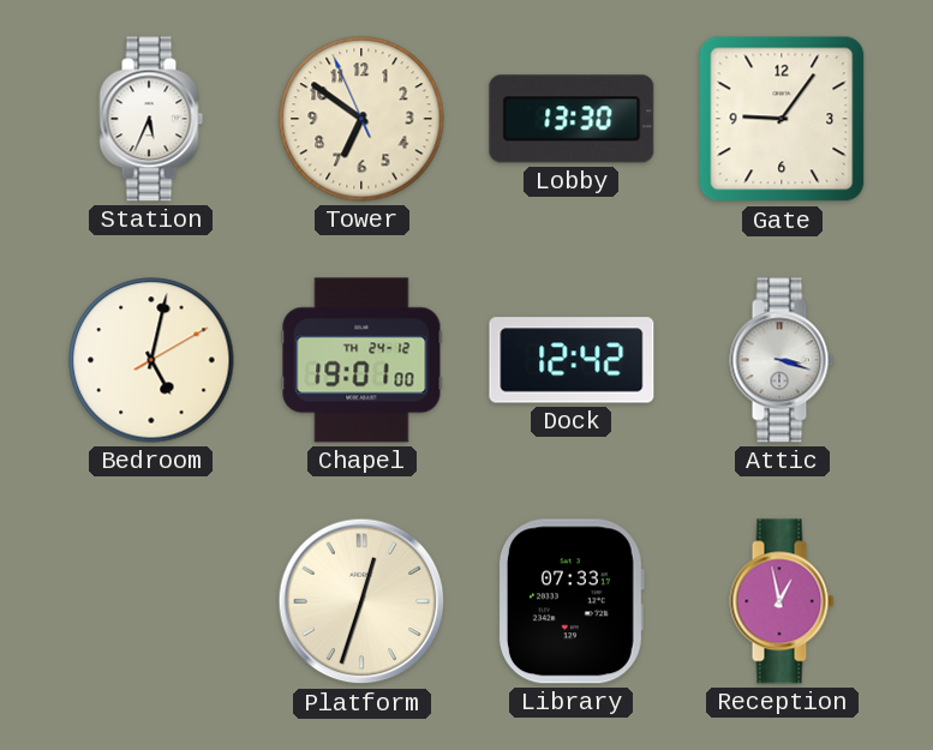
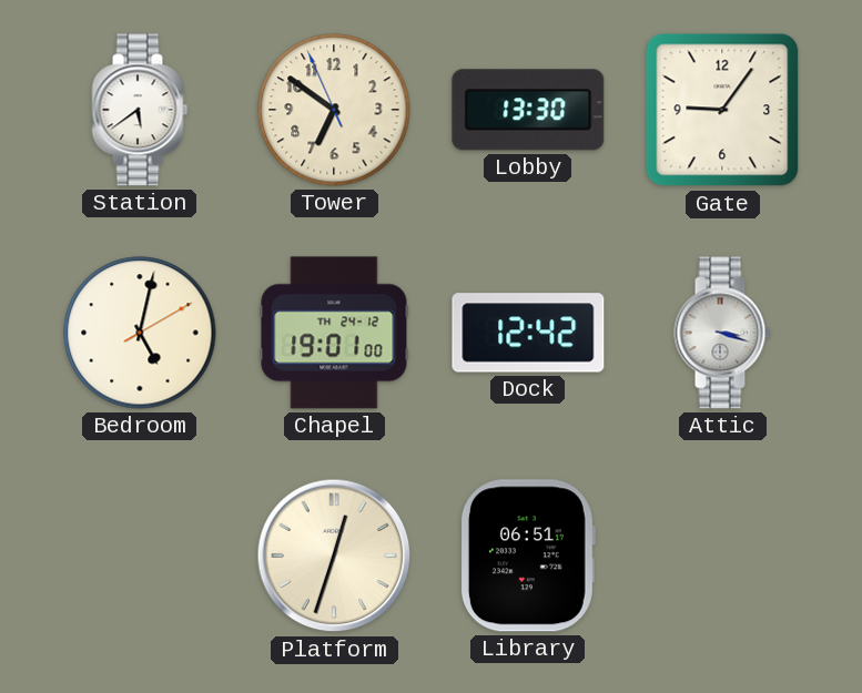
Station: 5:34 -> 5:39 (140, 110)
Library: 07:33 -> 06:51 (527, 556)
Reception: 12:58 -> none (782, 601)
